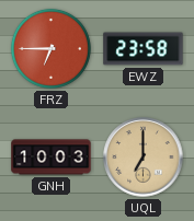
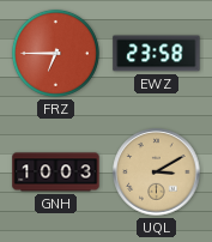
UQL: 7:00 -> 3:10 (157, 173)
